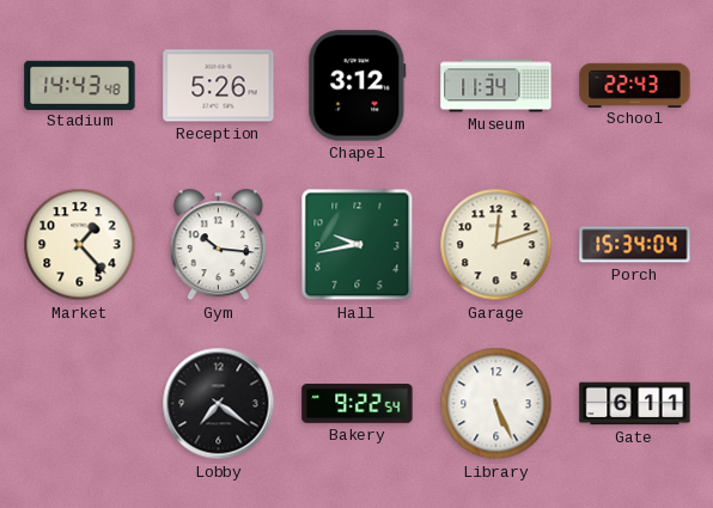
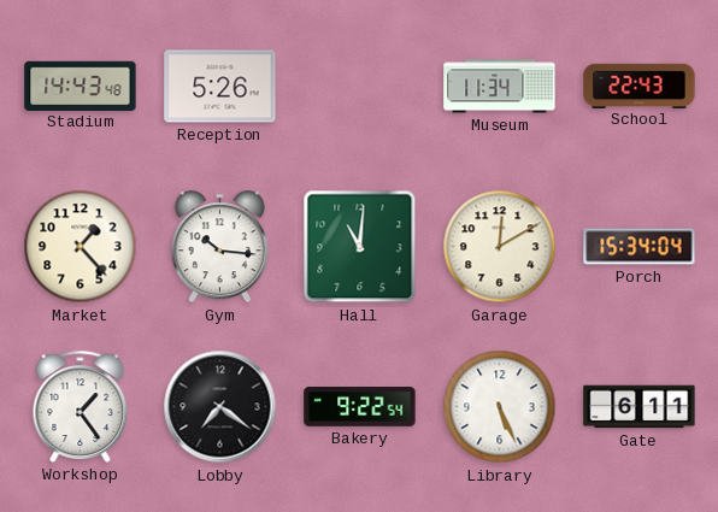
Chapel: 3:12 -> none (358, 86)
Hall: 9:43 -> 11:01 (360, 247)
Garage: 12:12 -> 12:10 (500, 247)
Workshop: none -> 1:24 (81, 406)
